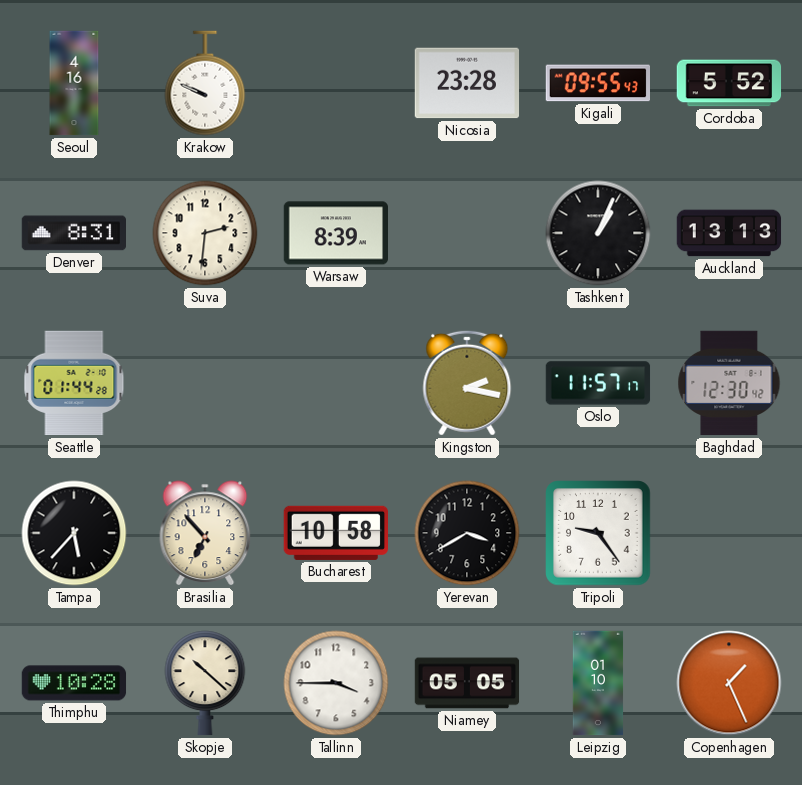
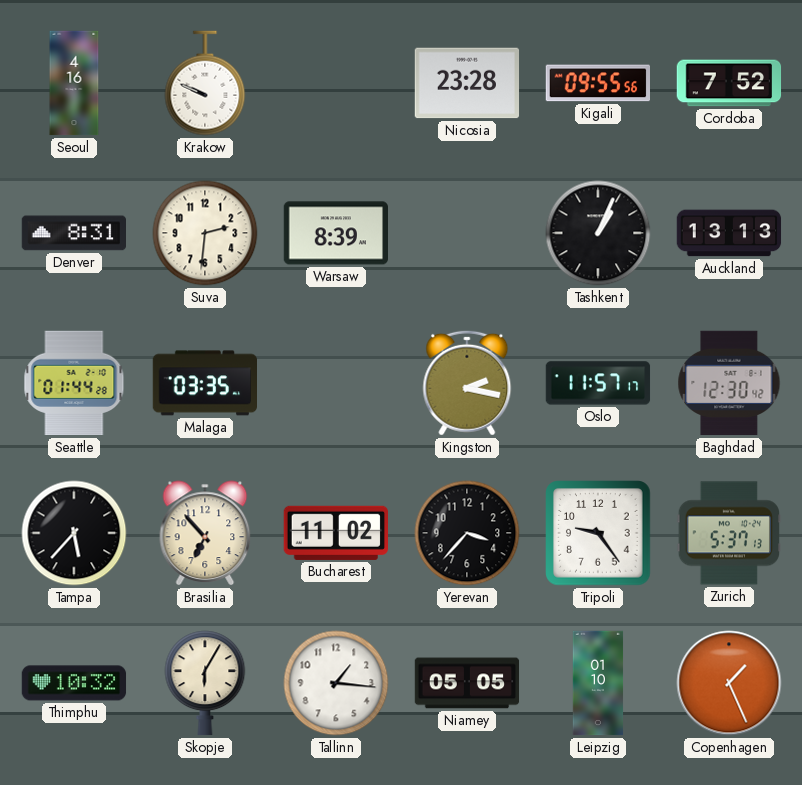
Kigali: 09:55:43 -> 09:55:56 (598, 83)
Cordoba: 5:52 -> 7:52 (729, 83)
Malaga: none -> 03:35 (204, 383)
Bucharest: 10:58 -> 11:02 (335, 533)
Yerevan: 3:40 -> 3:37 (467, 533)
Zurich: none -> 5:37 (729, 533)
Thimphu: 10:28 -> 10:32 (74, 683)
Skopje: 10:22 -> 6:05 (205, 683)
Tallinn: 3:45 -> 1:16 (336, 683)
